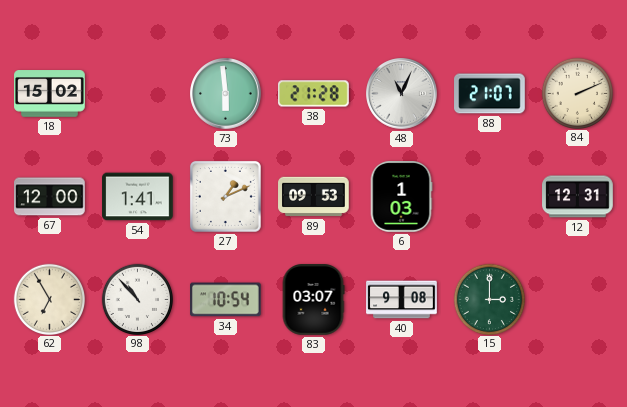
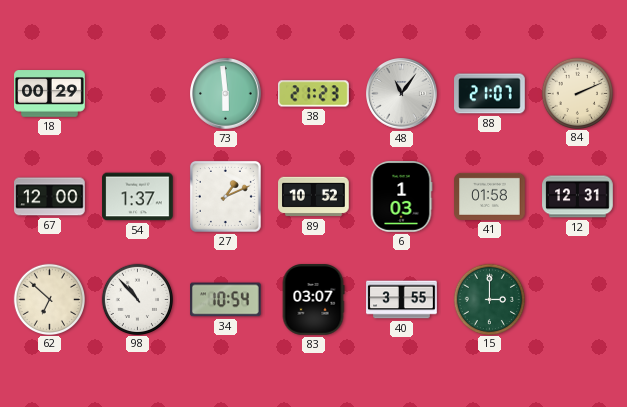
18: 15:02 -> 00:29 (50, 94)
38: 21:28 -> 21:23 (314, 94)
48: 11:04 -> 11:06 (402, 94)
54: 1:41 -> 1:37 (138, 197)
89: 09:53 -> 10:52 (314, 197)
41: none -> 01:58 (490, 196)
62: 6:55 -> 6:52 (49, 299)
40: 9:08 -> 3:55 (402, 300)
